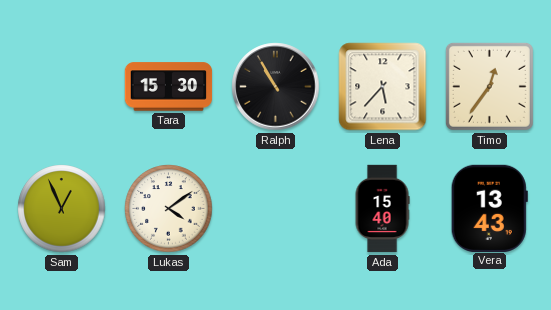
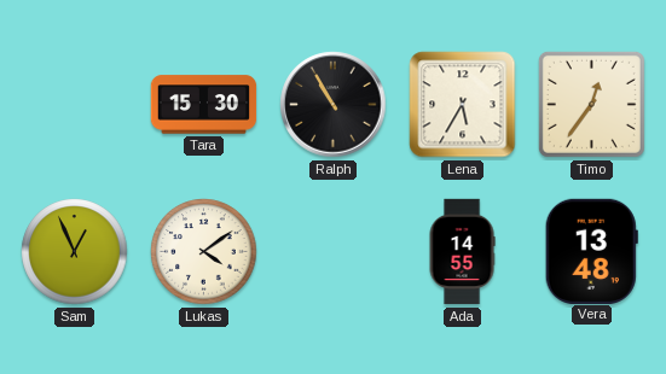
Lena: 5:37 -> 5:35 (463, 105)
Ada: 15:40 -> 14:55 (462, 252)
Vera: 13:43 -> 13:48 (591, 251)
